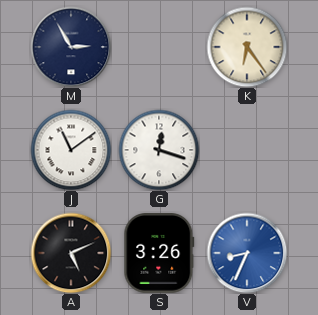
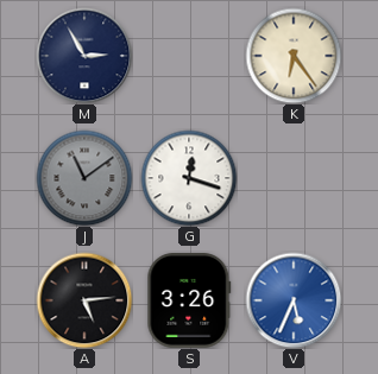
J dial: white -> grey (84, 178)
A: 5:11 -> 5:14 (84, 300)
V: 8:34 -> 5:34 (294, 300)
